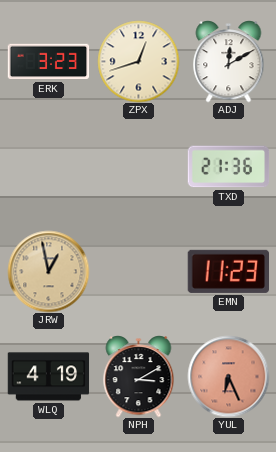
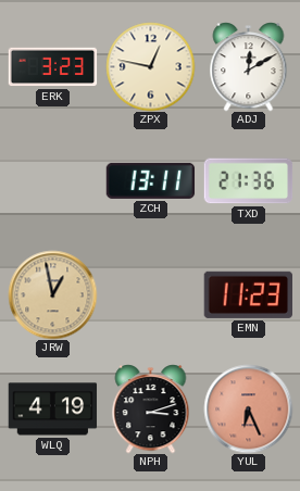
ZPX: 12:42 -> 12:47 (150, 66)
ZCH: none -> 13:11 (150, 180)
NPH: 3:10 -> 3:12 (151, 408)
